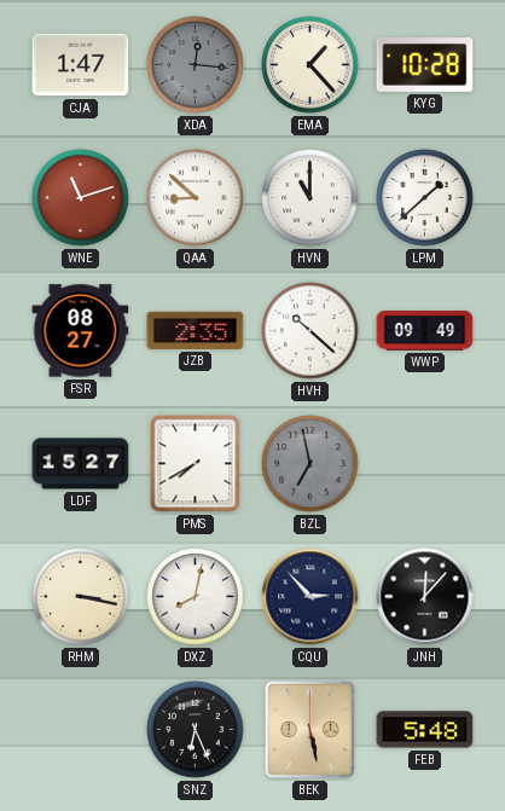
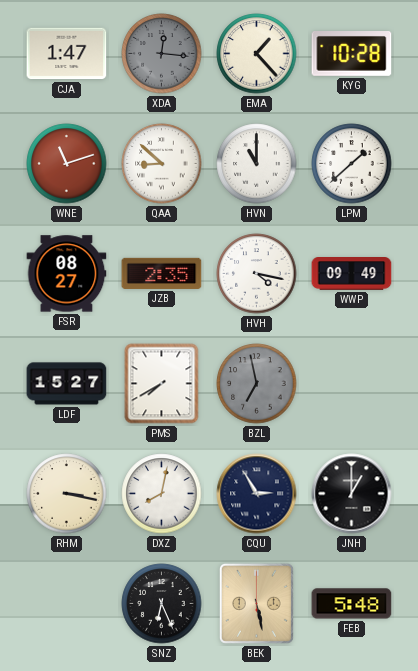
HVH: 10:22 -> 4:17 (257, 274)
CQU: 2:53 -> 2:55 (257, 494)
JNH: 12:07 -> 1:00 (352, 494)
